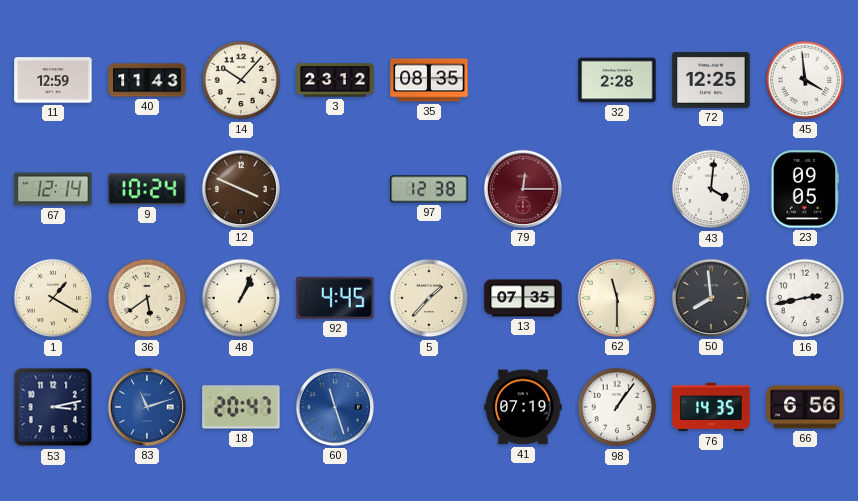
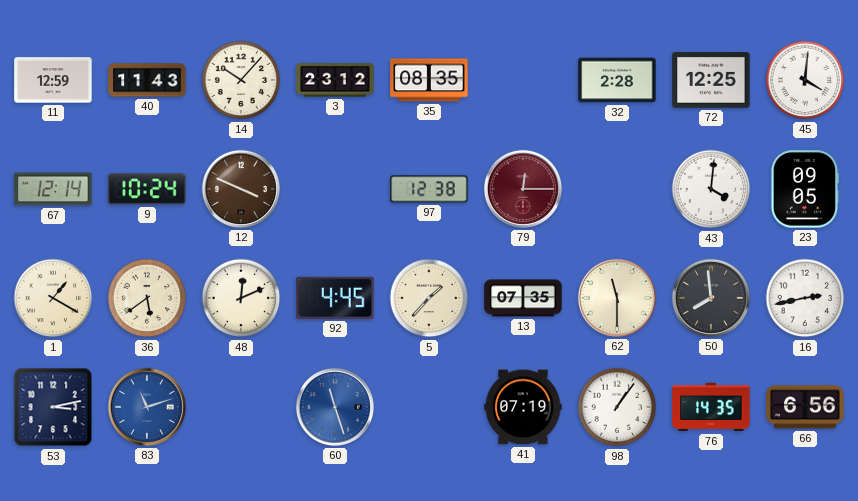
45: 3:59 -> 4:01 (805, 80)
48: 1:04 -> 12:11 (241, 298)
18: 20:47 -> none (241, 407)
